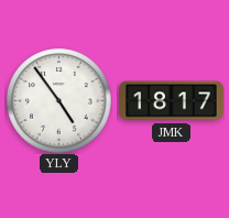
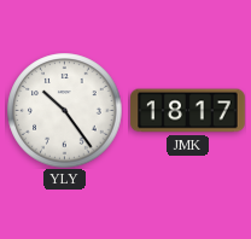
YLY: 4:54 -> 10:24 (64, 110)
